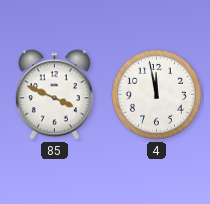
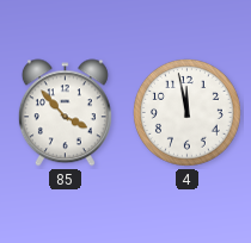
85: 3:49 -> 3:53 (65, 113)
